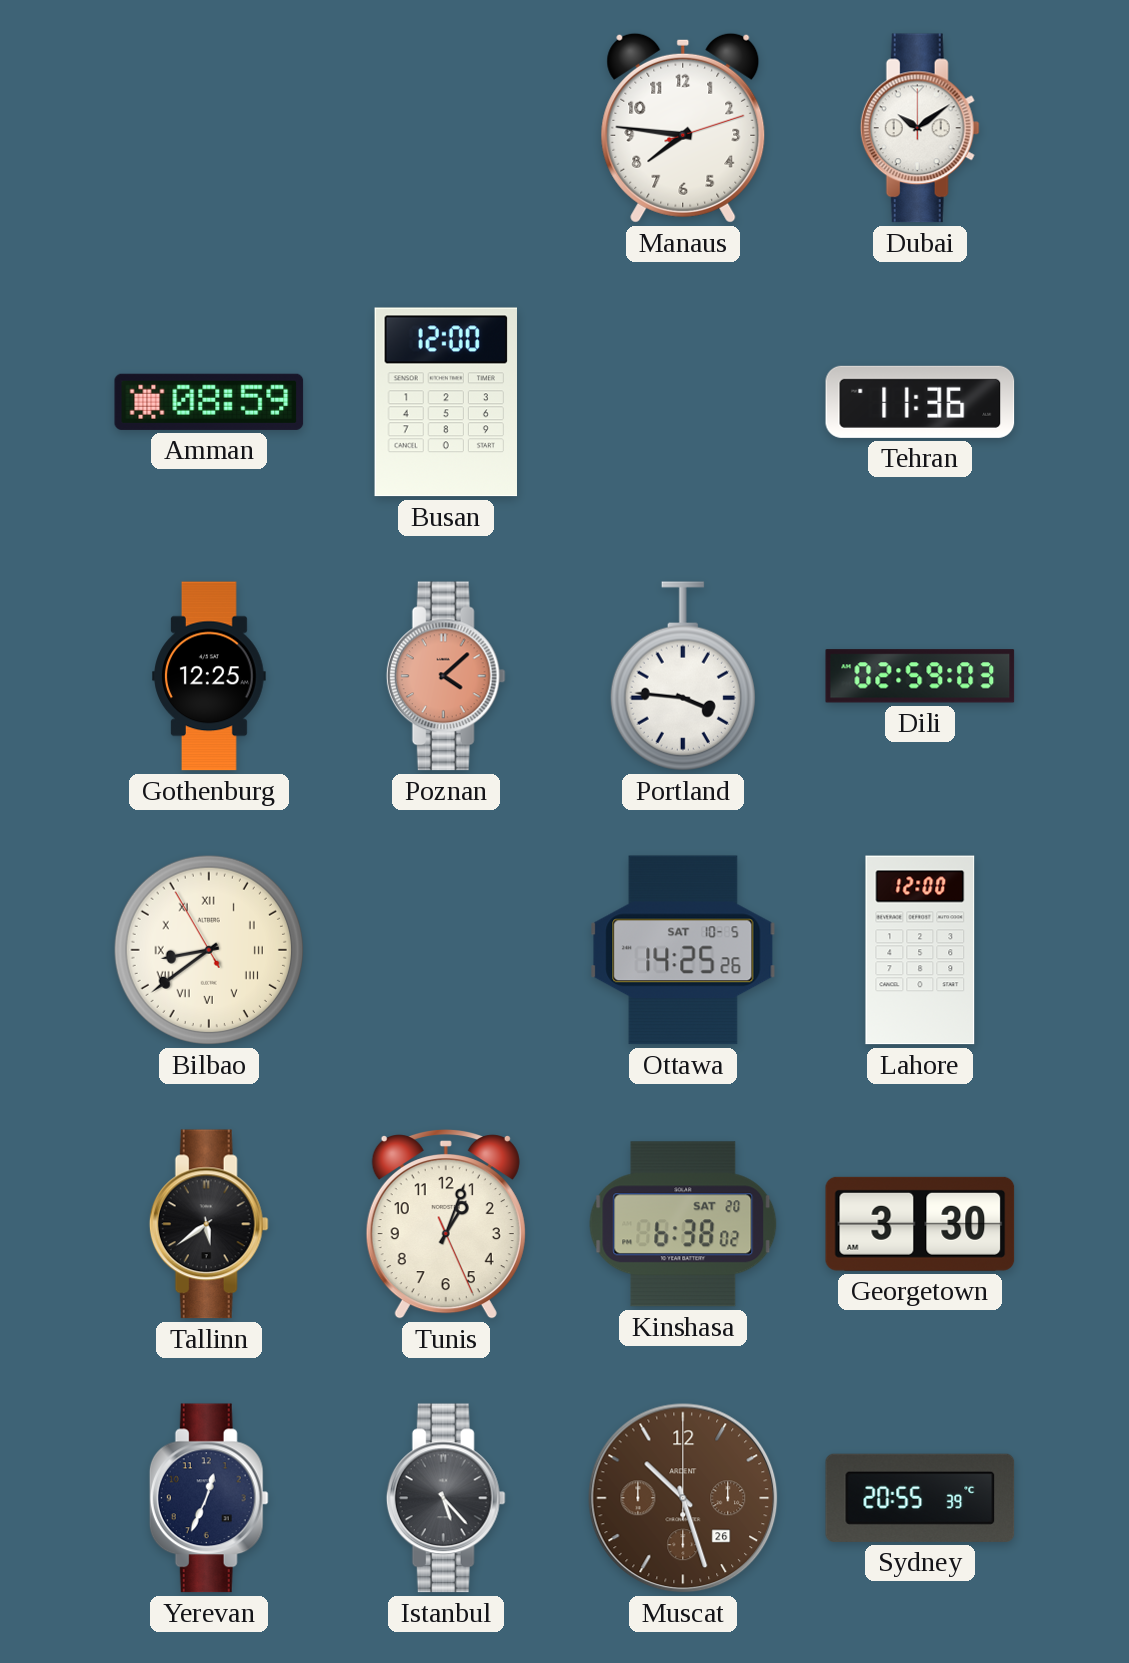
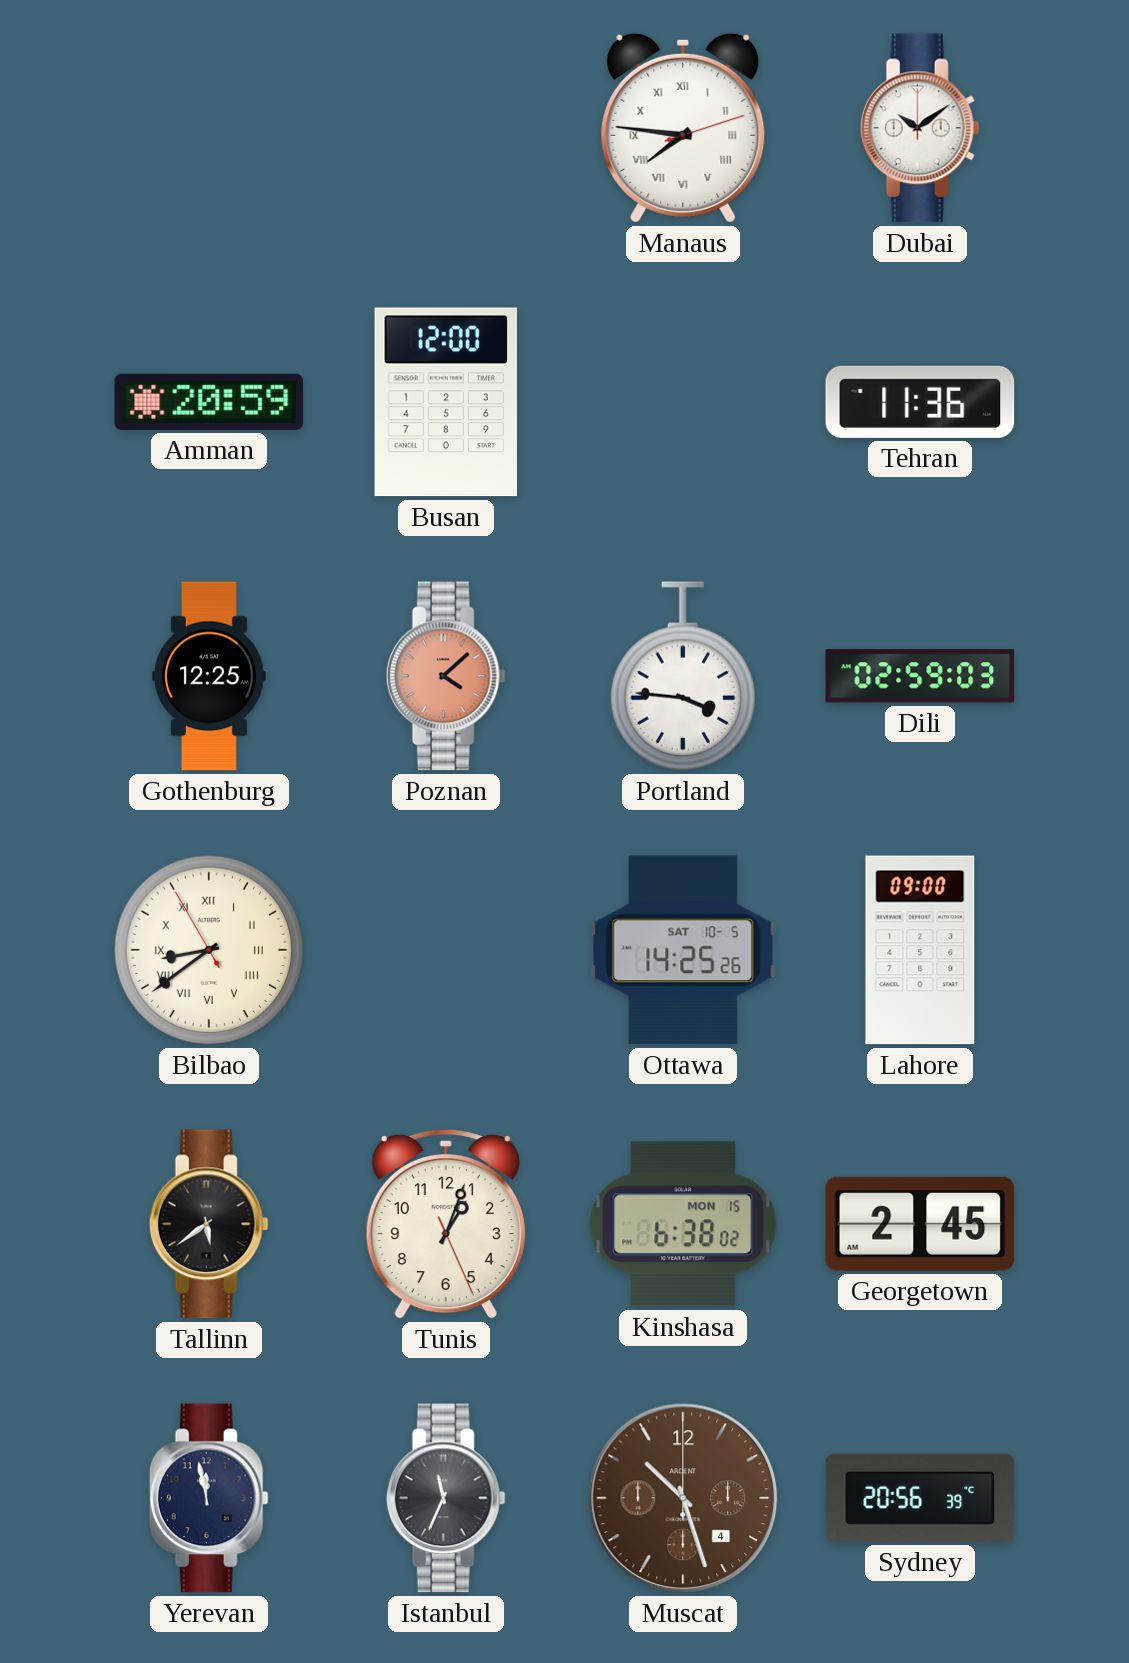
Manaus numerals: Arabic -> Roman (683, 128)
Amman: 08:59 -> 20:59 (209, 402)
Lahore: 12:00 -> 09:00 (920, 950)
Kinshasa date: SAT 20 -> MON 15 (683, 1224)
Georgetown: 3:30 -> 2:45 (920, 1224)
Yerevan: 12:34 -> 11:58 (209, 1498)
Istanbul: 5:23 -> 11:34 (446, 1498)
Muscat date: 26 -> 4 (683, 1498)
Sydney: 20:55 -> 20:56 (920, 1498)
